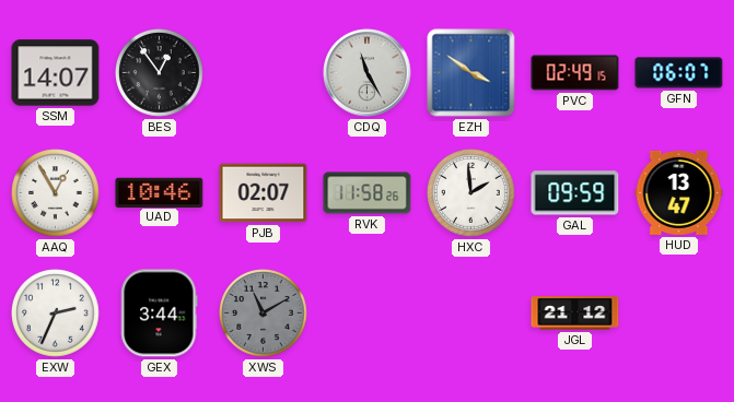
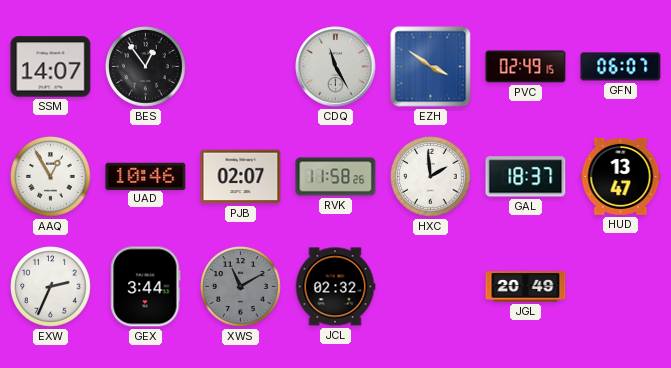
GAL: 09:59 -> 18:37 (526, 177)
JCL: none -> 02:32 (335, 287)
JGL: 21:12 -> 20:49 (526, 287)
